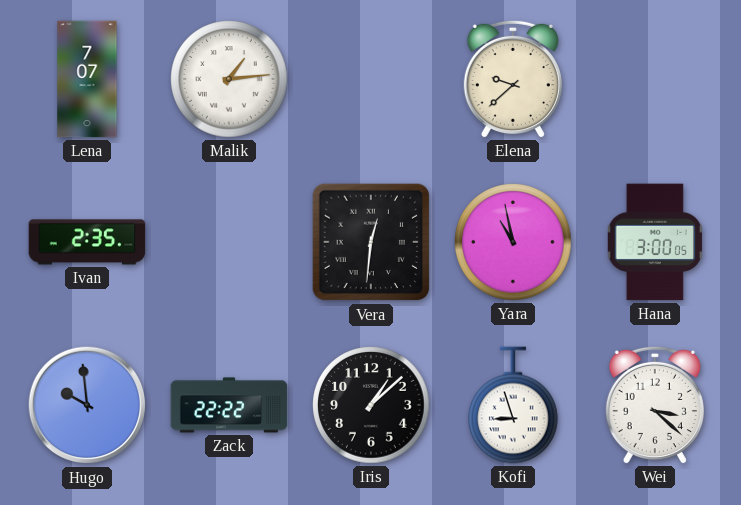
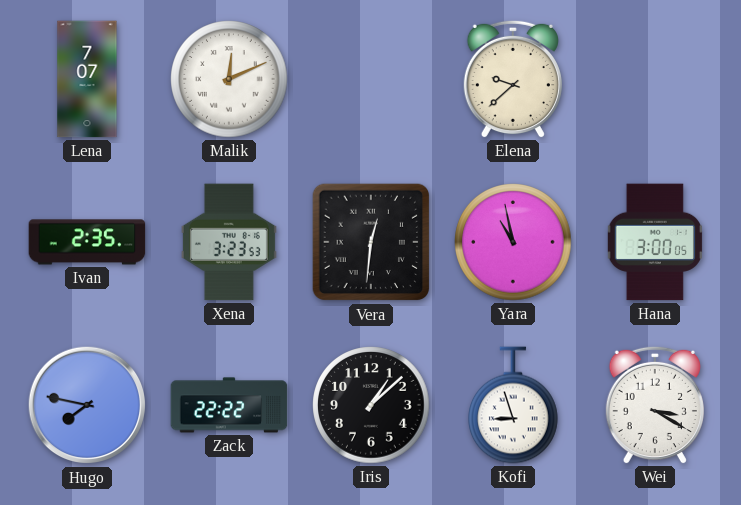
Malik: 1:14 -> 12:11 (229, 79)
Xena: none -> 3:23 (229, 242)
Hugo: 9:59 -> 7:47 (87, 405)
Wei: 3:22 -> 3:20 (655, 405)
